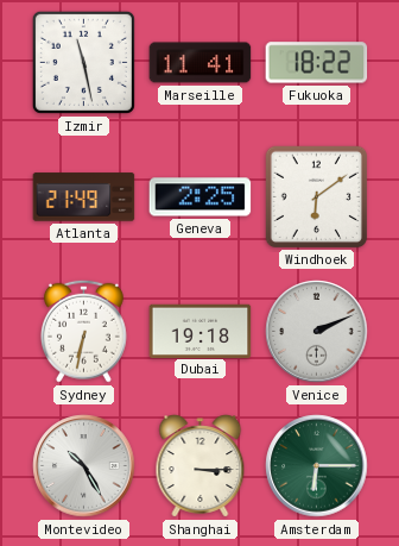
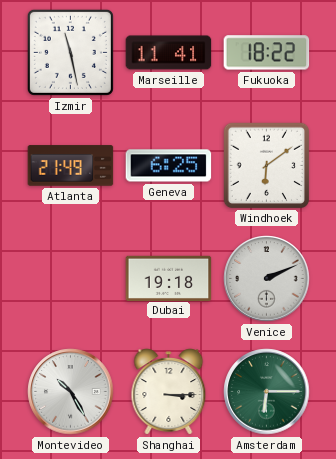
Geneva: 2:25 -> 6:25 (169, 166)
Sydney: 6:32 -> none (83, 331)
